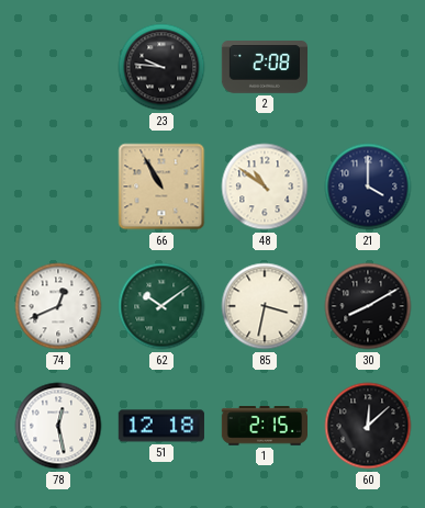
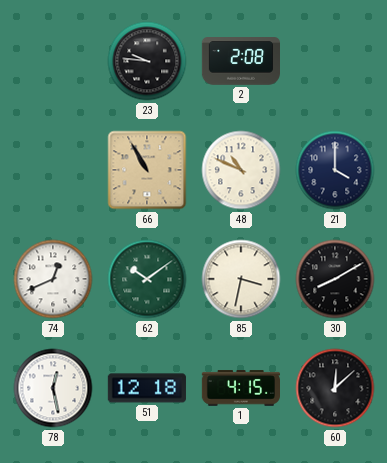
48: 10:51 -> 10:49 (241, 170)
1: 2:15 -> 4:15 (240, 388)
